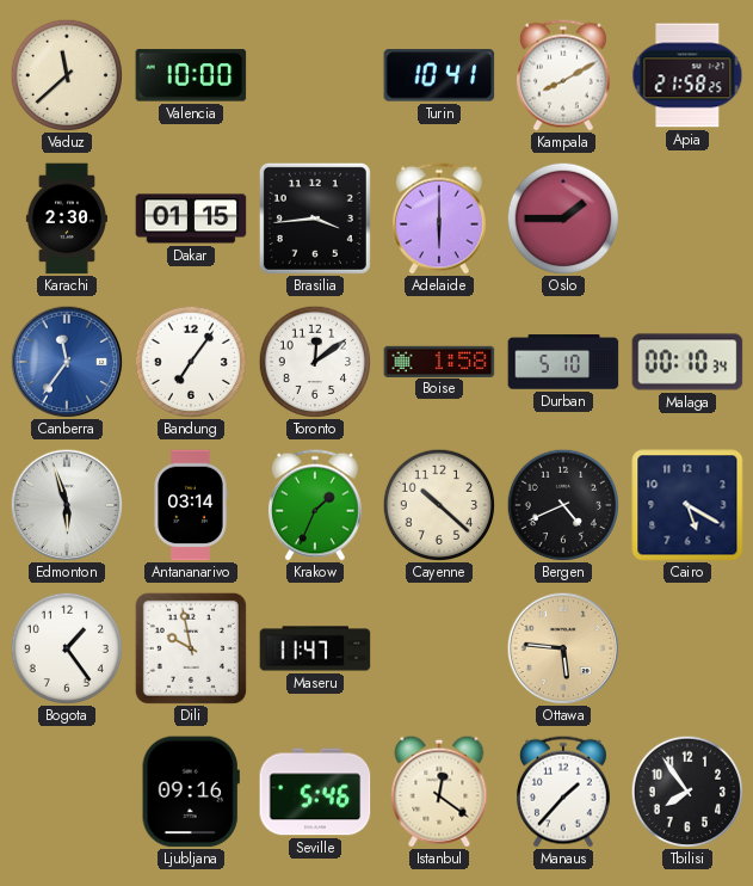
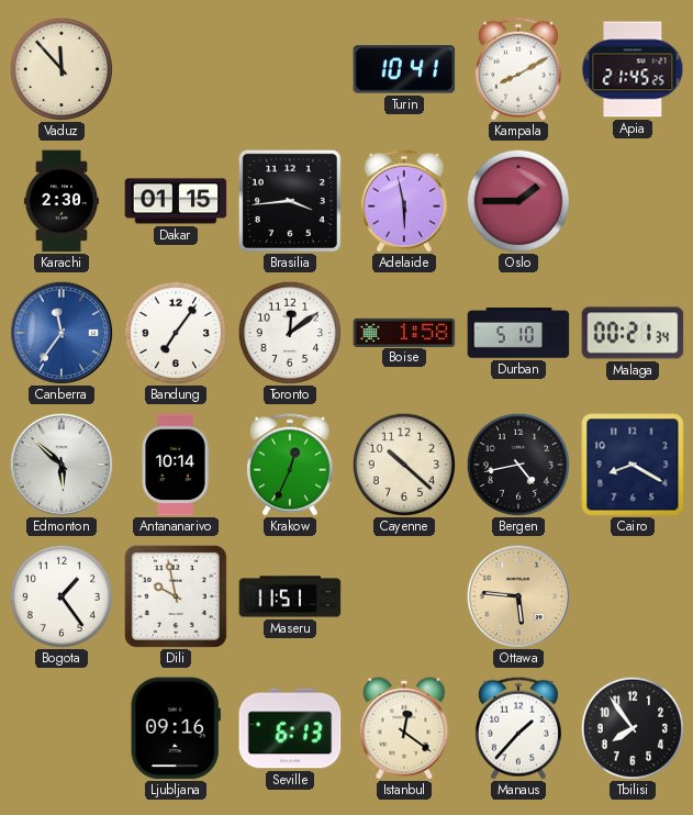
Vaduz: 11:38 -> 11:53 (62, 69)
Valencia: 10:00 -> none (191, 75)
Apia: 21:58 -> 21:45 (633, 69)
Adelaide: 6:00 -> 5:58 (404, 201)
Malaga: 00:10 -> 00:21 (633, 333)
Edmonton: 5:57 -> 5:52 (62, 465)
Antananarivo: 03:14 -> 10:14 (176, 465)
Krakow: 1:34 -> 12:34 (290, 465)
Bergen: 4:41 -> 4:43 (518, 465)
Cairo: 5:20 -> 8:20 (633, 465)
Maseru: 11:47 -> 11:51 (290, 596)
Seville: 5:46 -> 6:13 (290, 728)
